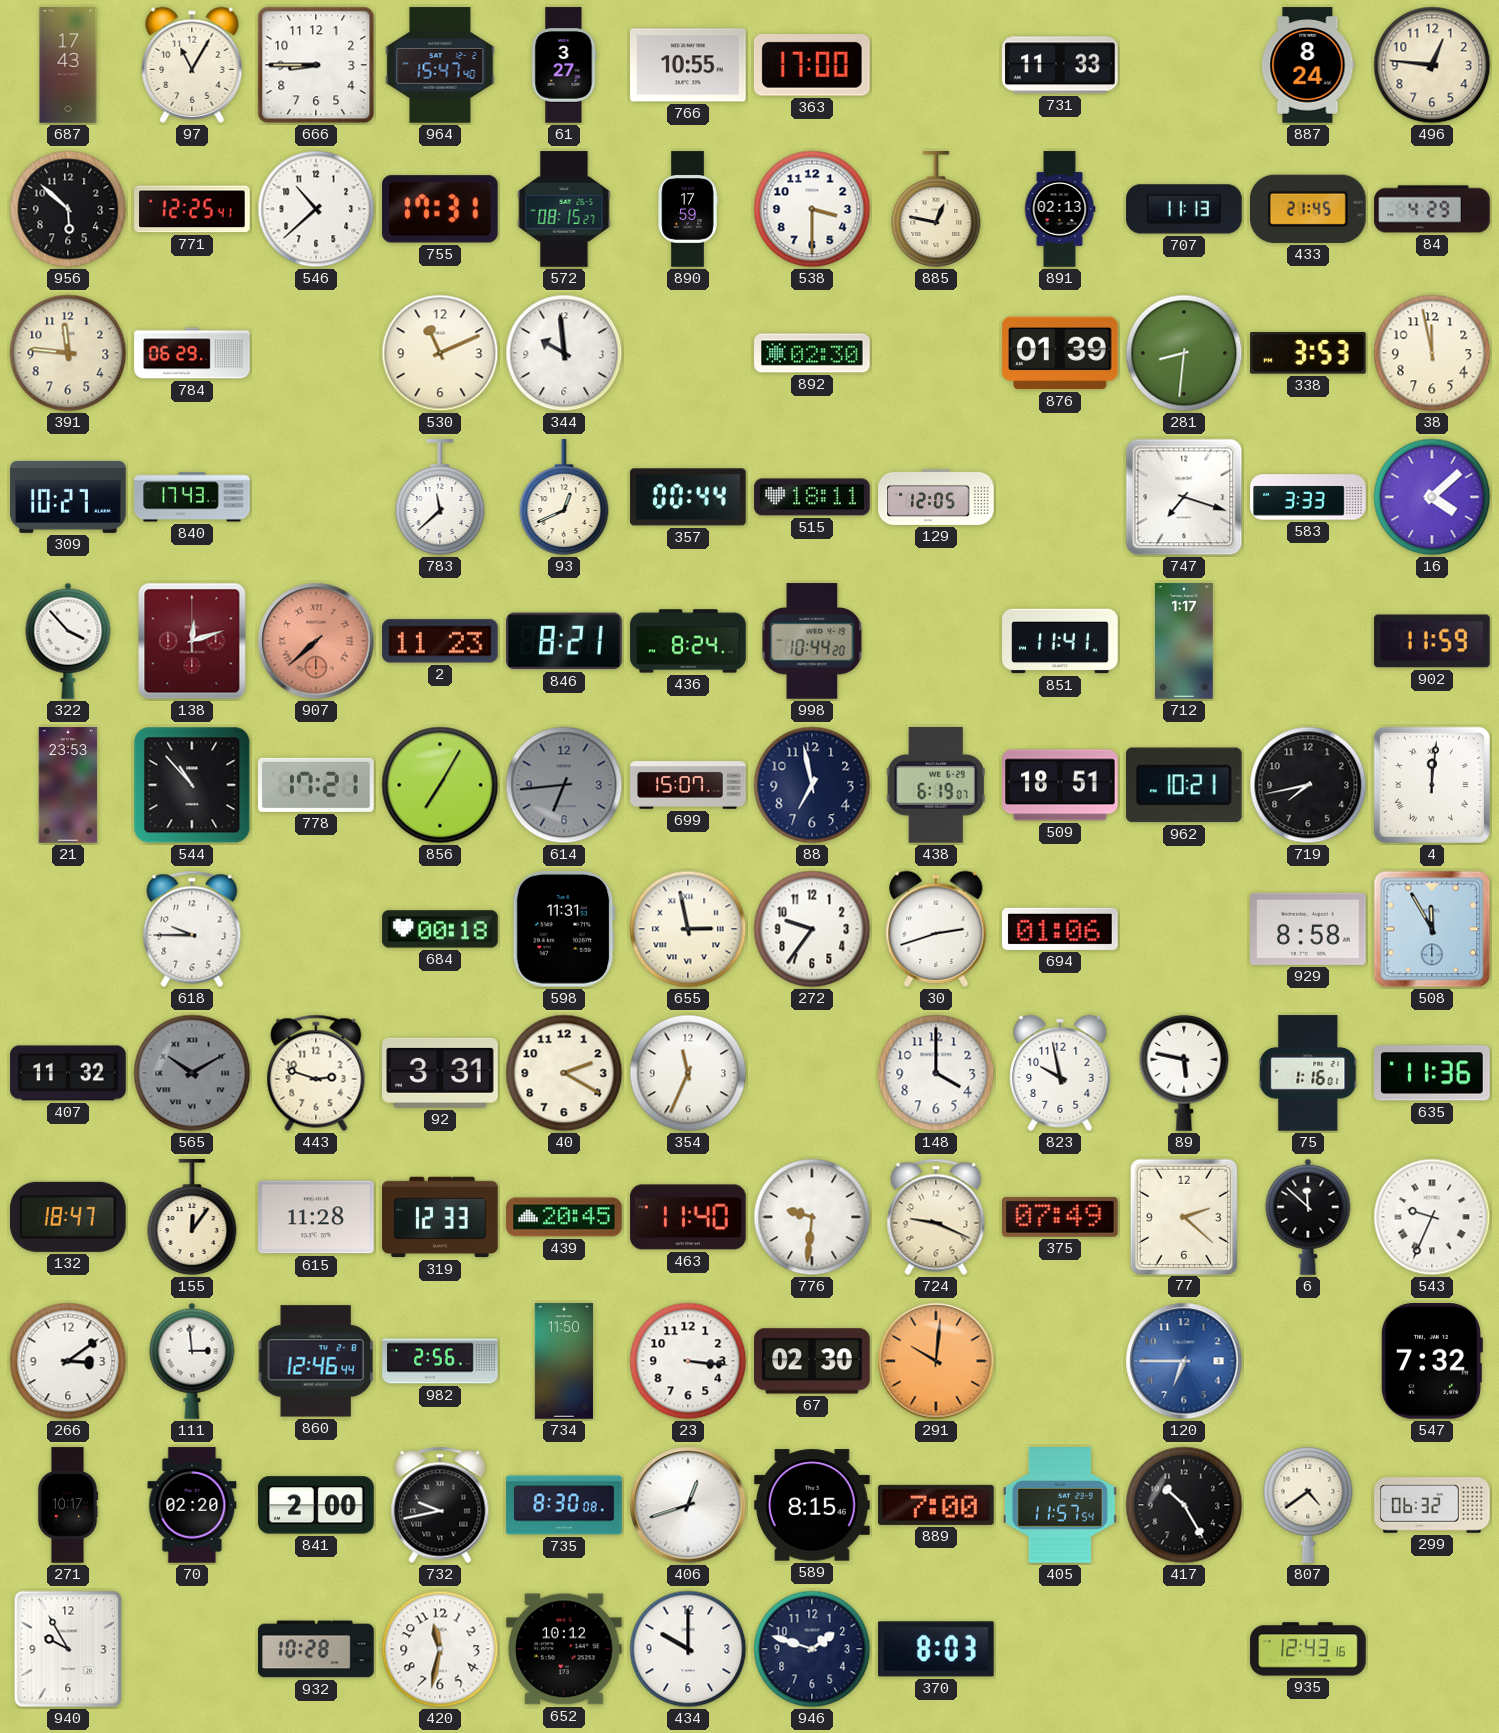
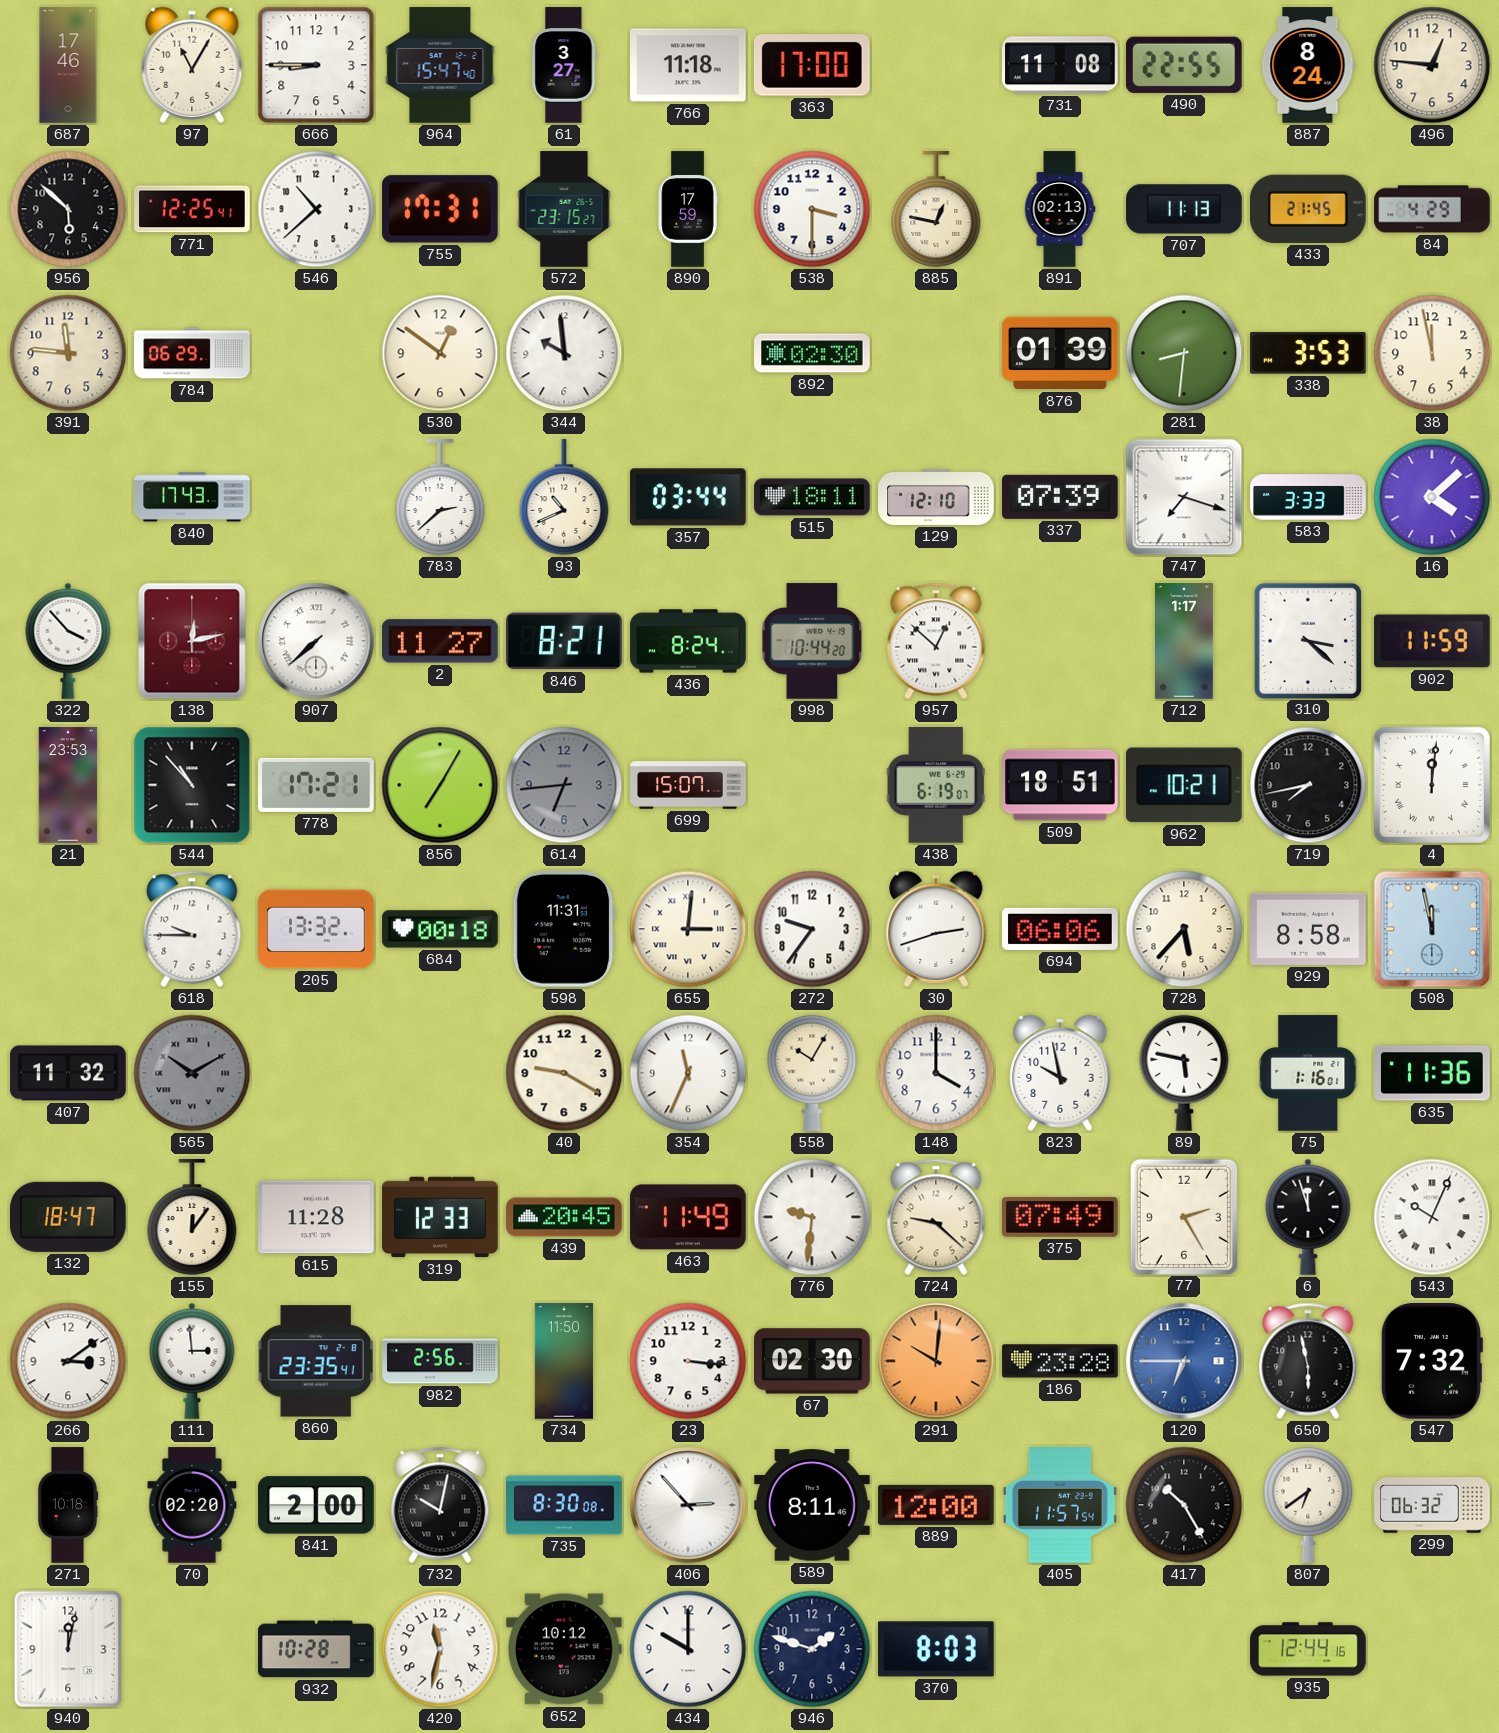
687: 17:43 -> 17:46 (68, 65)
766: 10:55 -> 11:18 (688, 65)
731: 11:33 -> 11:08 (1060, 65)
490: none -> 22:55 (1184, 65)
572: 08:15 -> 23:15 (564, 209)
530: 11:11 -> 12:51 (440, 353)
309: 10:27 -> none (68, 497)
783: 11:38 -> 2:38 (440, 497)
93: 12:41 -> 10:41 (564, 497)
357: 00:44 -> 03:44 (688, 497)
129: 12:05 -> 12:10 (936, 497)
337: none -> 07:39 (1060, 497)
138: 12:12 -> 12:13 (192, 641)
907 dial: salmon -> white (316, 641)
2: 11:23 -> 11:27 (440, 641)
957: none -> 12:52 (936, 641)
851: 11:41 -> none (1060, 641)
310: none -> 3:22 (1307, 640)
88: 6:58 -> none (812, 785)
205: none -> 13:32 (316, 929)
655: 2:58 -> 3:01 (688, 929)
694: 01:06 -> 06:06 (1060, 929)
728: none -> 5:37 (1184, 929)
508: 11:55 -> 11:58 (1432, 929)
443: 2:48 -> none (316, 1073)
92: 3:31 -> none (440, 1073)
40: 2:20 -> 9:20 (564, 1073)
558: none -> 10:05 (812, 1073)
463: 11:40 -> 11:49 (688, 1217)
724: 9:19 -> 9:22 (936, 1217)
77: 2:22 -> 2:25 (1183, 1216)
6: 11:52 -> 11:57 (1308, 1217)
543: 9:34 -> 10:04 (1432, 1217)
860: 12:46 -> 23:35 (316, 1361)
186: none -> 23:28 (1060, 1361)
650: none -> 5:58 (1308, 1361)
271: 10:17 -> 10:18 (68, 1505)
732: 9:43 -> 10:02 (440, 1505)
406: 12:42 -> 2:53 (688, 1505)
589: 8:15 -> 8:11 (812, 1505)
889: 7:00 -> 12:00 (936, 1505)
807: 4:39 -> 6:39 (1308, 1505)
940: 9:55 -> 12:02 (68, 1649)
935: 12:43 -> 12:44 (1308, 1649)
